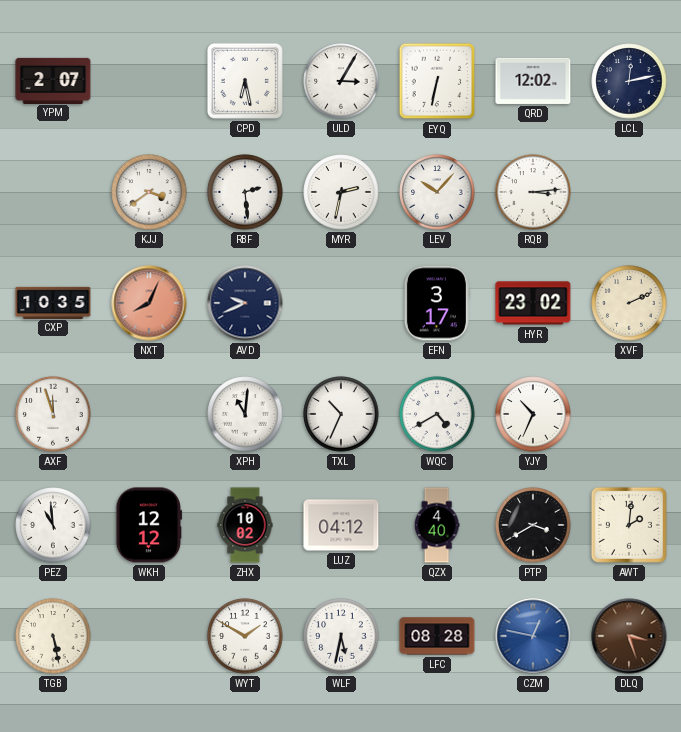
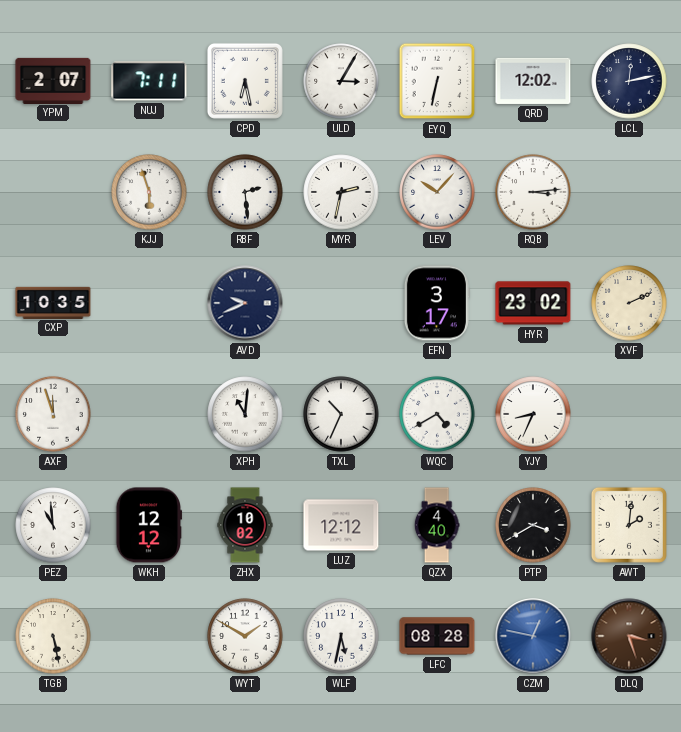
NUJ: none -> 7:11 (149, 81)
KJJ: 3:39 -> 5:57 (149, 192)
NXT: 8:04 -> none (149, 303)
YJY: 10:34 -> 8:34 (533, 414)
LUZ: 04:12 -> 12:12 (341, 525)
